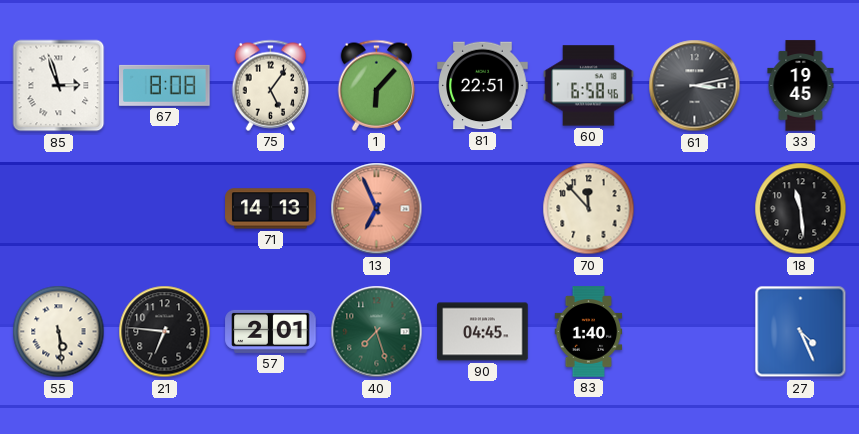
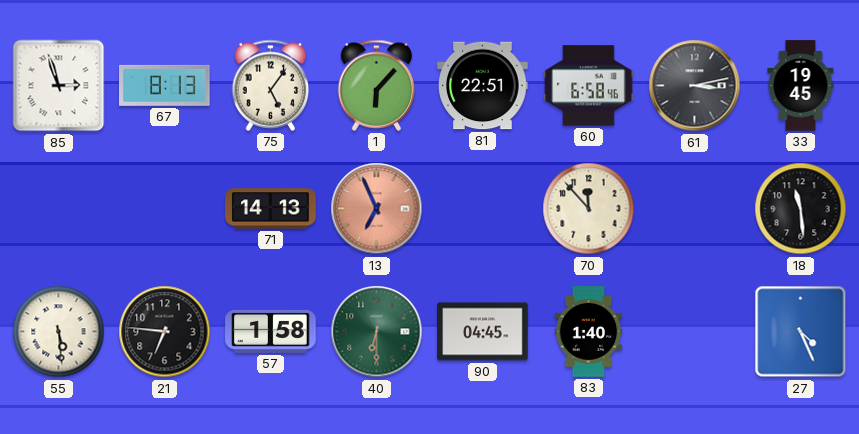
67: 8:08 -> 8:13 (165, 85)
57: 2:01 -> 1:58 (271, 331)
40: 7:27 -> 6:30 (377, 332)
